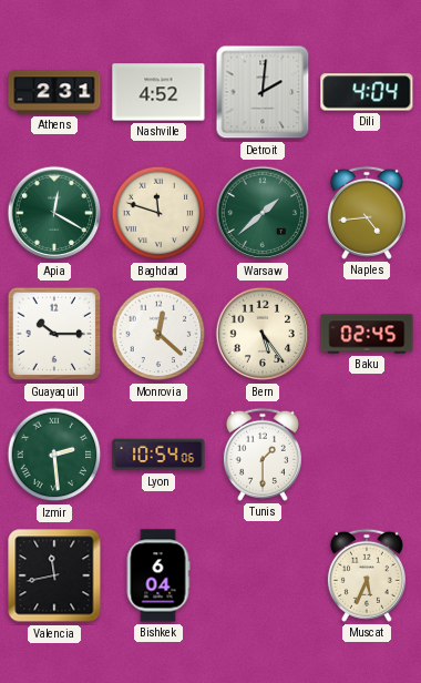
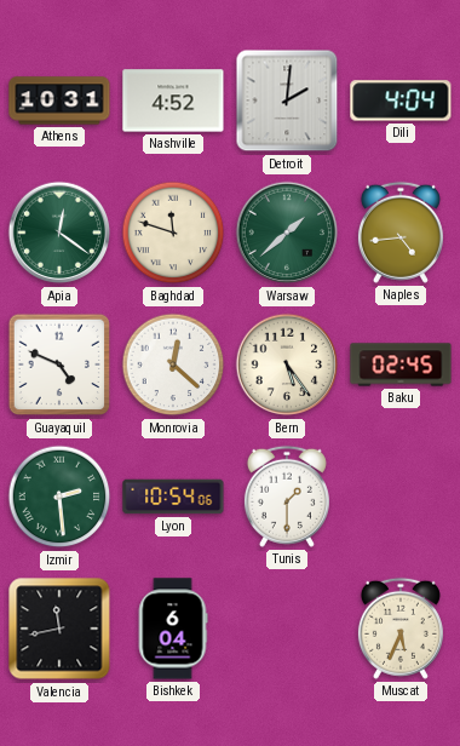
Athens: 2:31 -> 10:31 (59, 101)
Apia: 12:20 -> 12:21 (59, 233)
Guayaquil: 10:15 -> 4:49 (59, 365)
